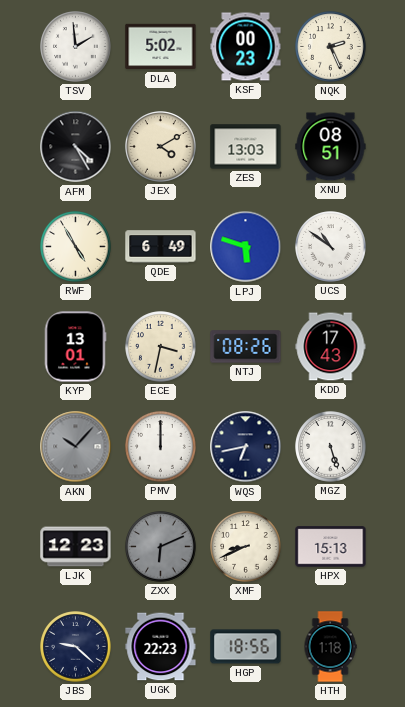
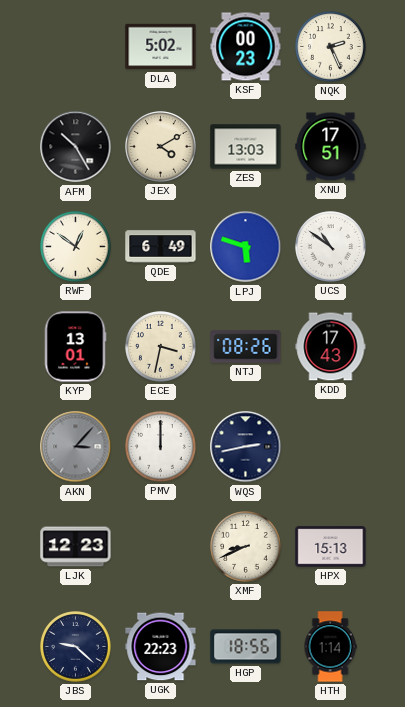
TSV: 1:59 -> none (76, 47)
AFM: 4:25 -> 10:25 (76, 147)
XNU: 08:51 -> 17:51 (331, 147)
RWF: 4:55 -> 12:51 (76, 247)
AKN: 10:07 -> 3:07 (76, 447)
WQS: 6:43 -> 2:43 (246, 447)
MGZ: 5:27 -> none (331, 447)
ZXX: 6:11 -> none (161, 547)
HTH: 1:18 -> 1:14 (330, 647)
